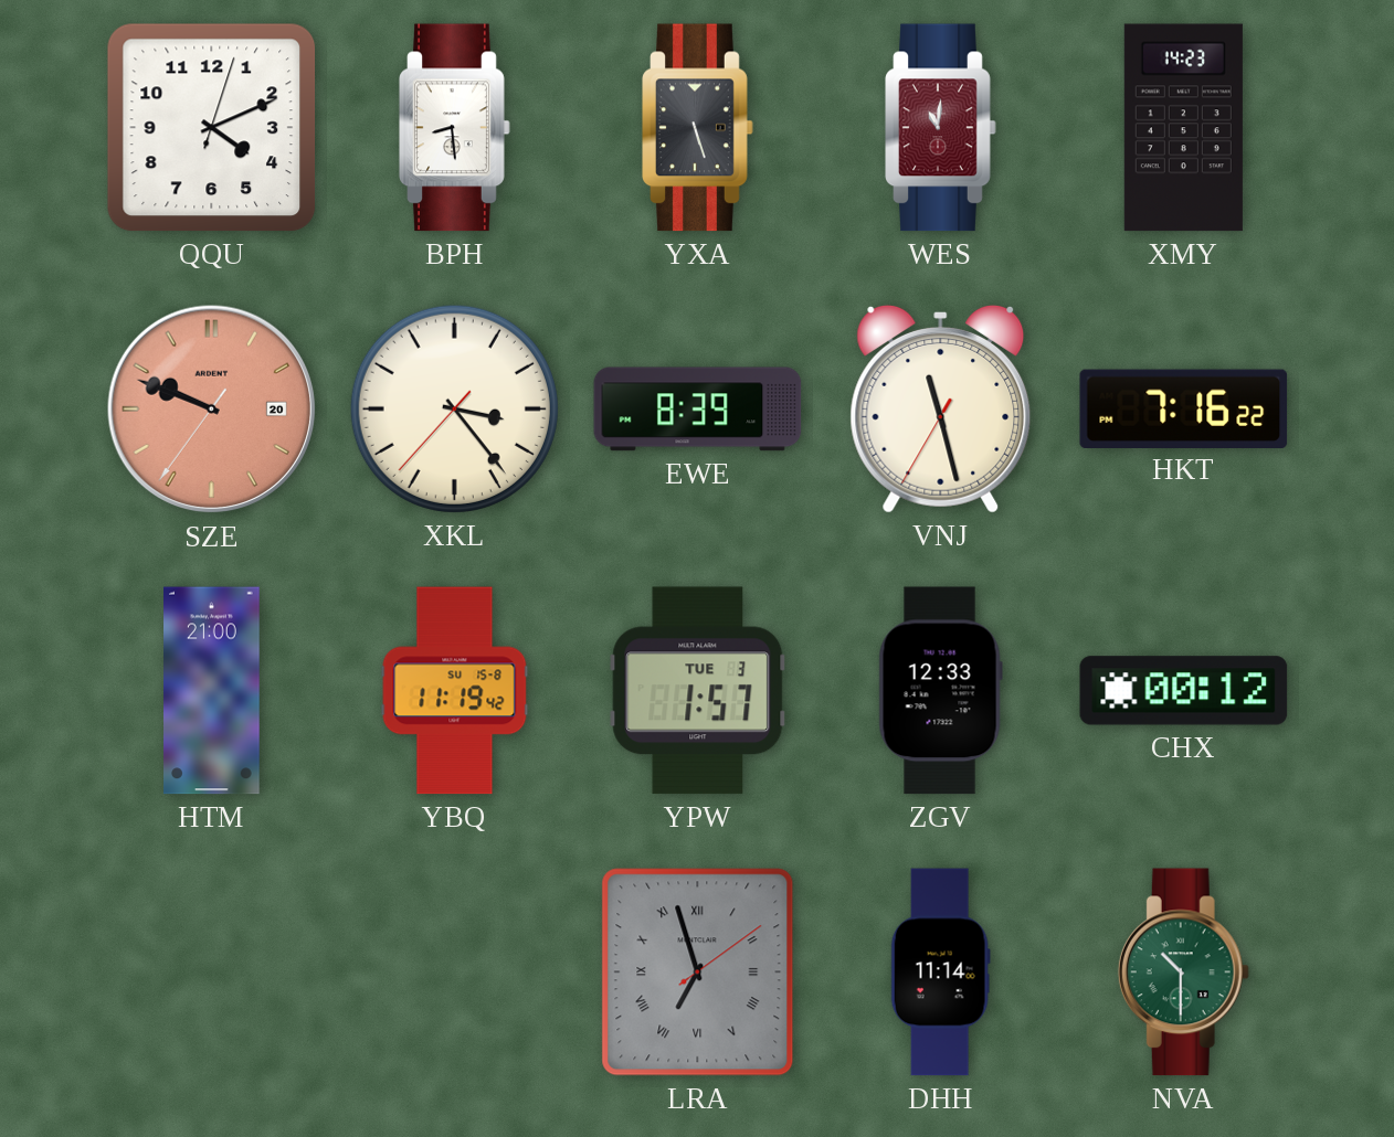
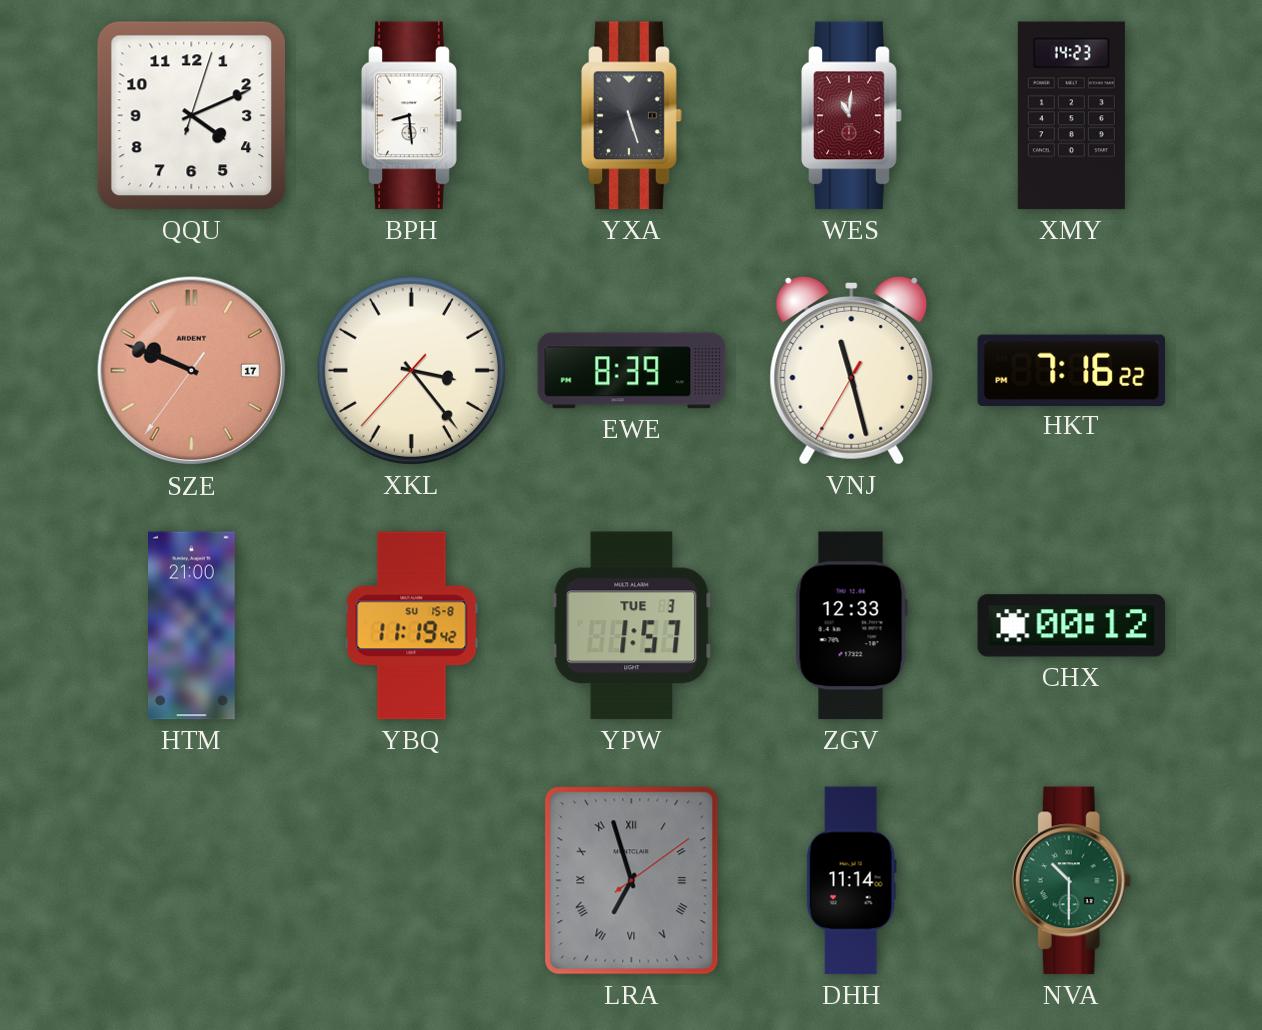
SZE date: 20 -> 17 (192, 371)
